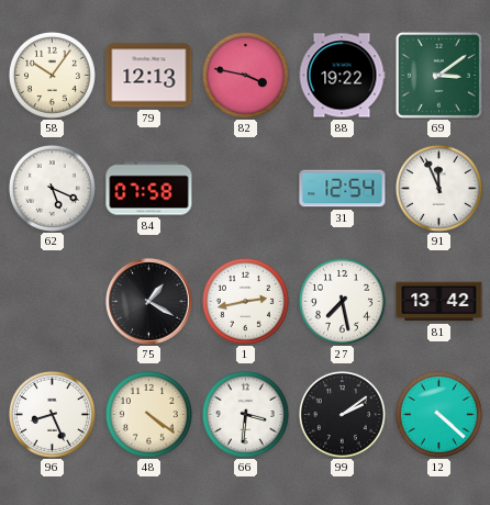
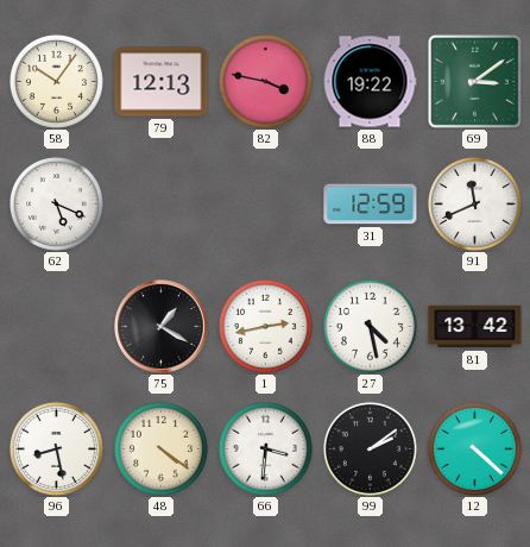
84: 07:58 -> none (149, 189)
31: 12:54 -> 12:59 (371, 205)
91: 11:56 -> 11:41 (474, 203)
27: 7:28 -> 4:28 (370, 326)
96: 8:26 -> 8:28 (56, 448)
